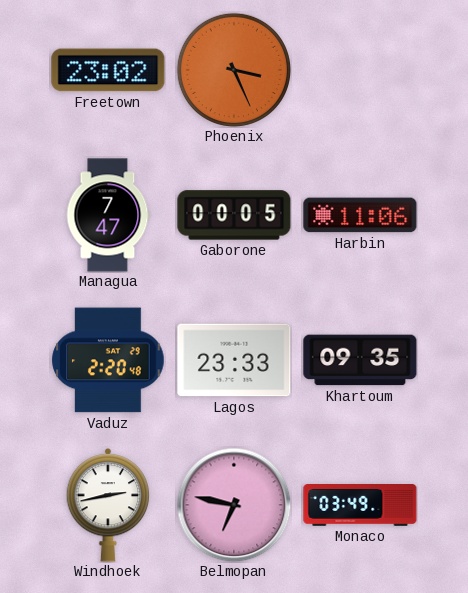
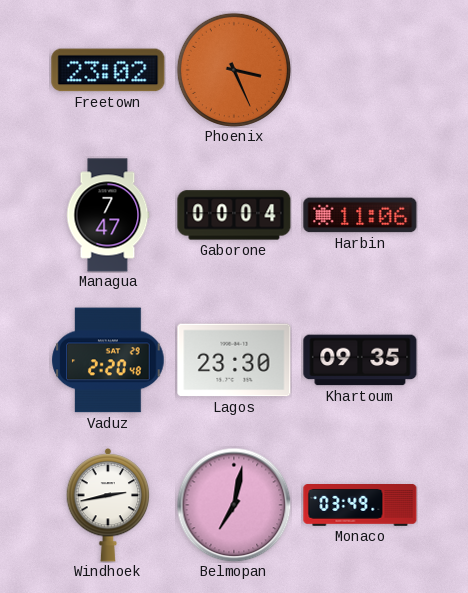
Gaborone: 00:05 -> 00:04 (234, 215)
Lagos: 23:33 -> 23:30 (234, 360)
Belmopan: 6:47 -> 7:02 (234, 505)
